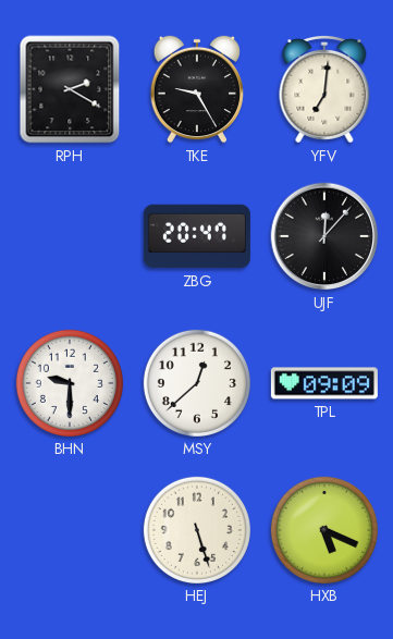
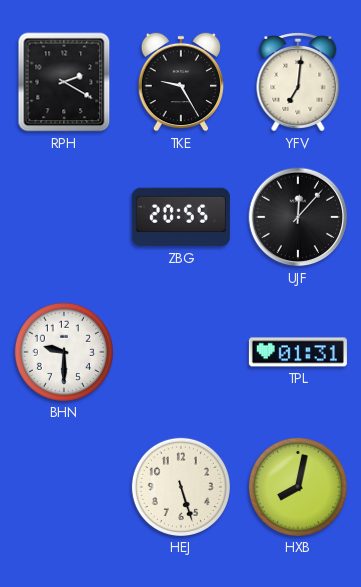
ZBG: 20:47 -> 20:55 (181, 217)
MSY: 12:38 -> none (197, 383)
TPL: 09:09 -> 01:31 (298, 352)
HXB: 5:19 -> 8:02 (298, 487)
